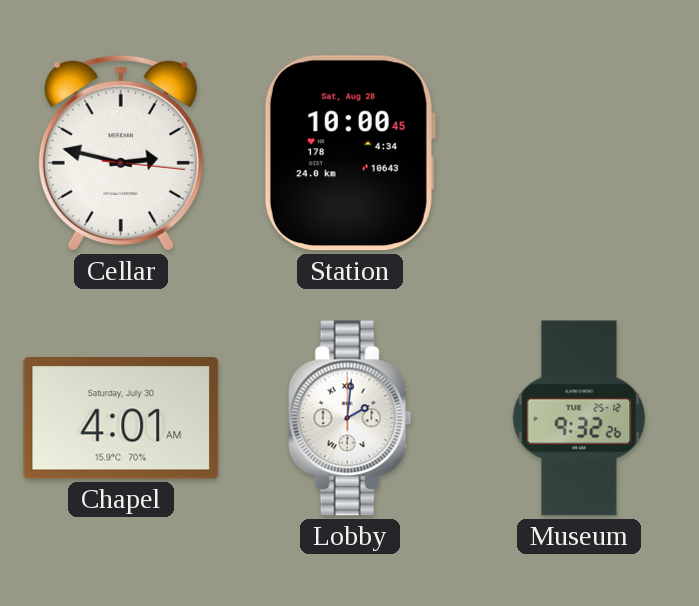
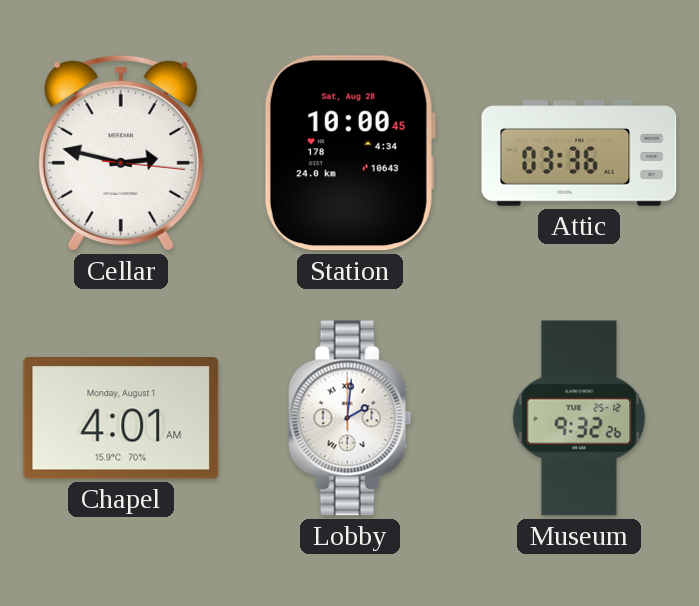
Attic: none -> 03:36 (579, 153)
Chapel date: Saturday, July 30 -> Monday, August 1 (121, 418)
